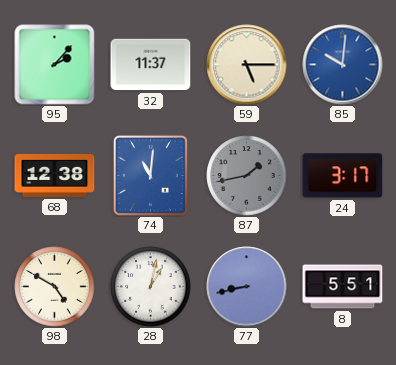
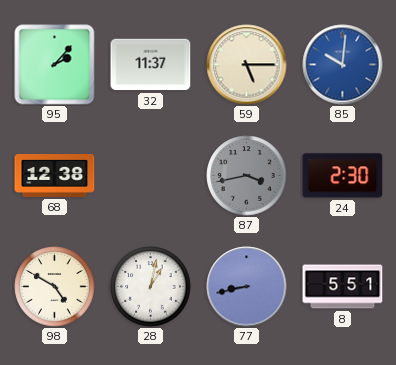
74: 11:01 -> none (150, 175)
87: 1:43 -> 3:43 (247, 176)
24: 3:17 -> 2:30 (343, 176)
